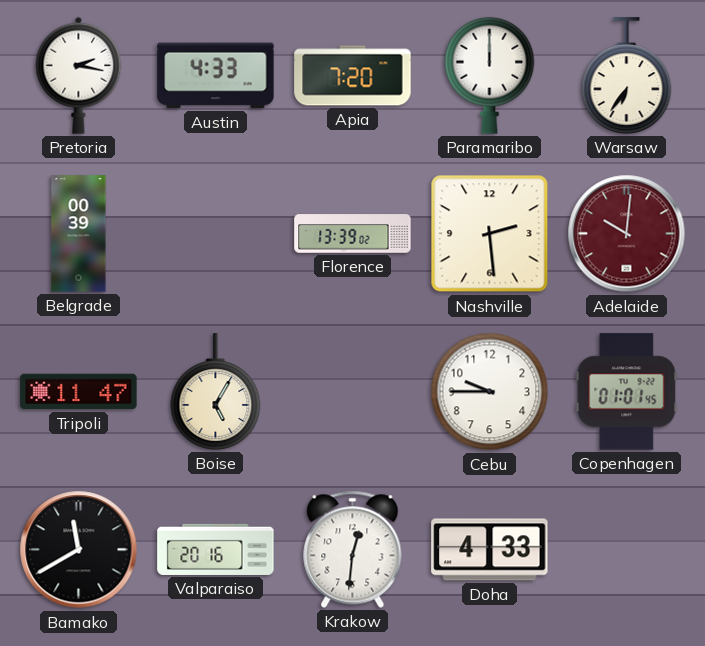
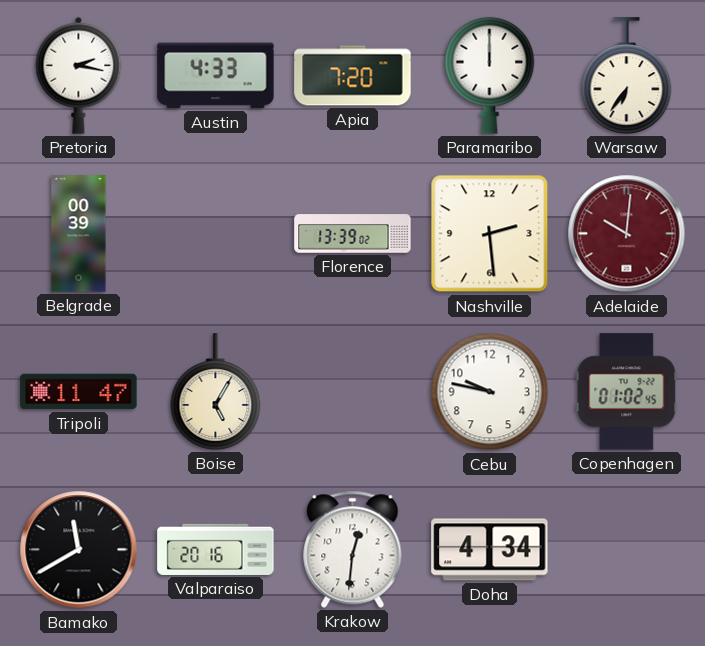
Cebu: 9:45 -> 9:47 (490, 392)
Copenhagen: 01:01 -> 01:02 (627, 392)
Doha: 4:33 -> 4:34 (490, 550)
